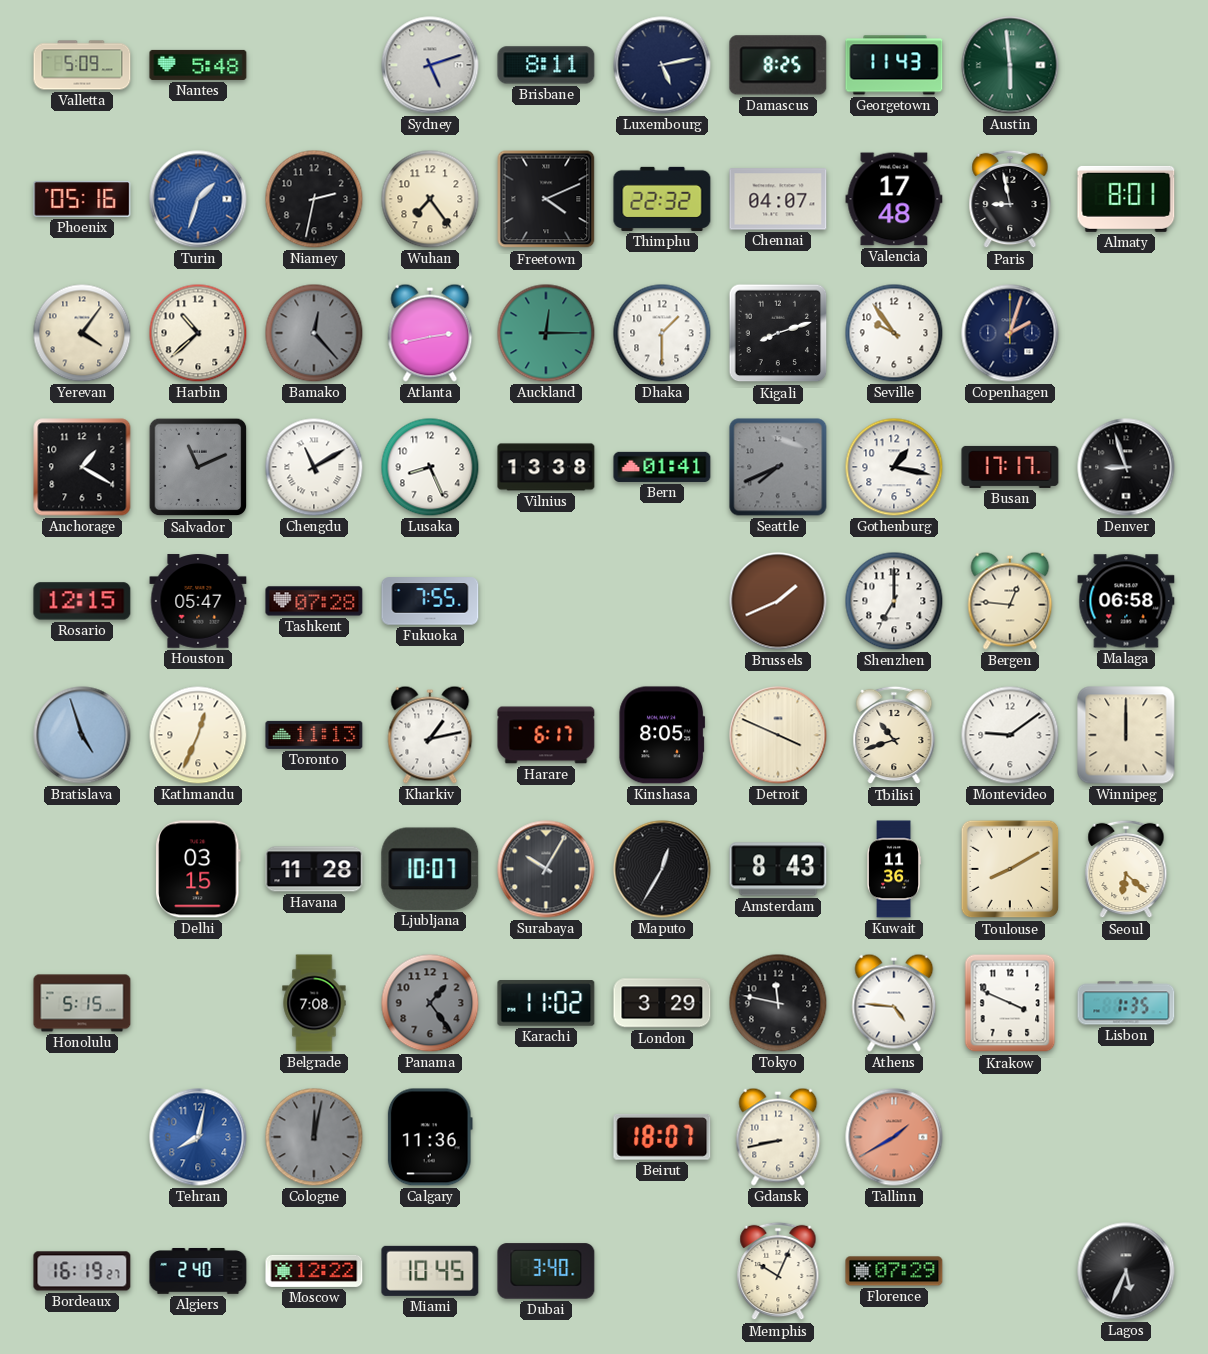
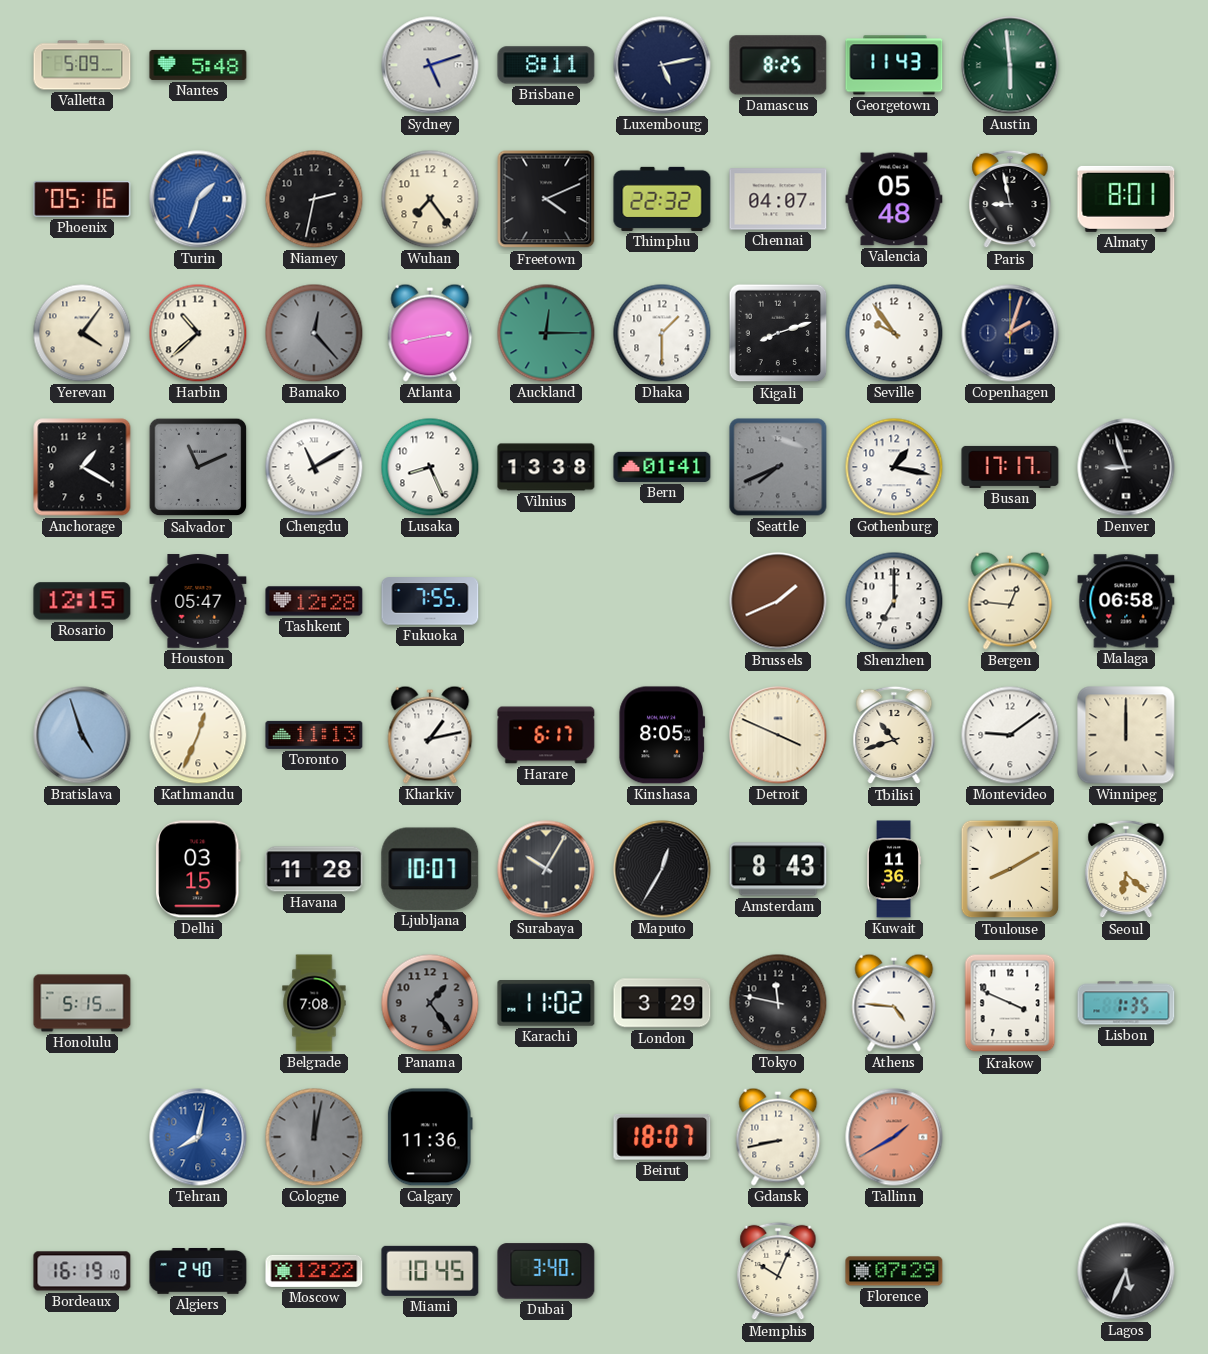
Valencia: 17:48 -> 05:48 (894, 199)
Tashkent: 07:28 -> 12:28 (314, 601)
Bordeaux: 16:19:27 -> 16:19:10 (82, 1271)
